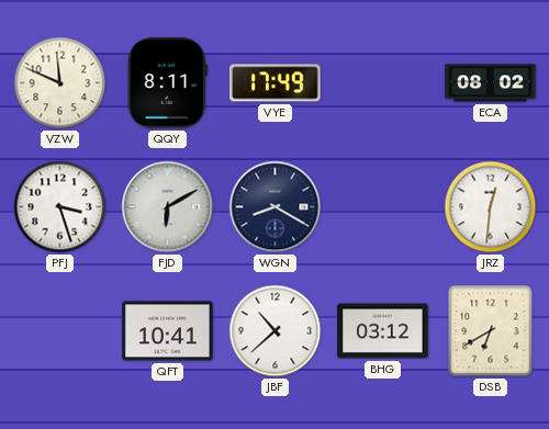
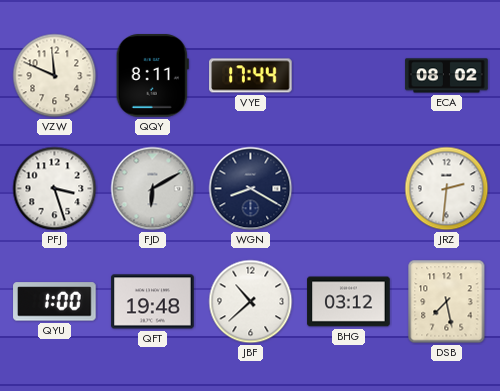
VYE: 17:49 -> 17:44 (251, 76)
JRZ: 12:31 -> 2:31 (447, 189)
QYU: none -> 1:00 (55, 302)
QFT: 10:41 -> 19:48 (153, 302)
DSB: 6:40 -> 7:28 (447, 302)
